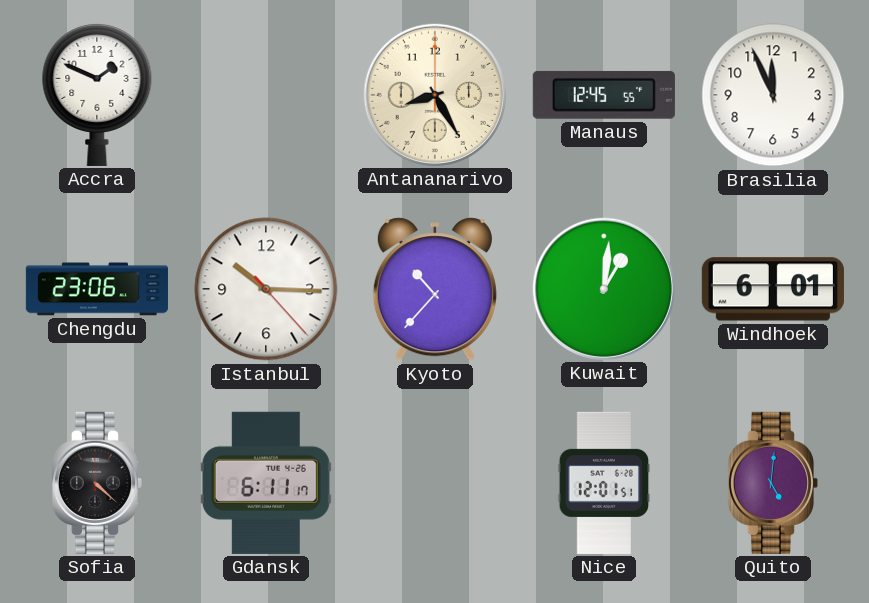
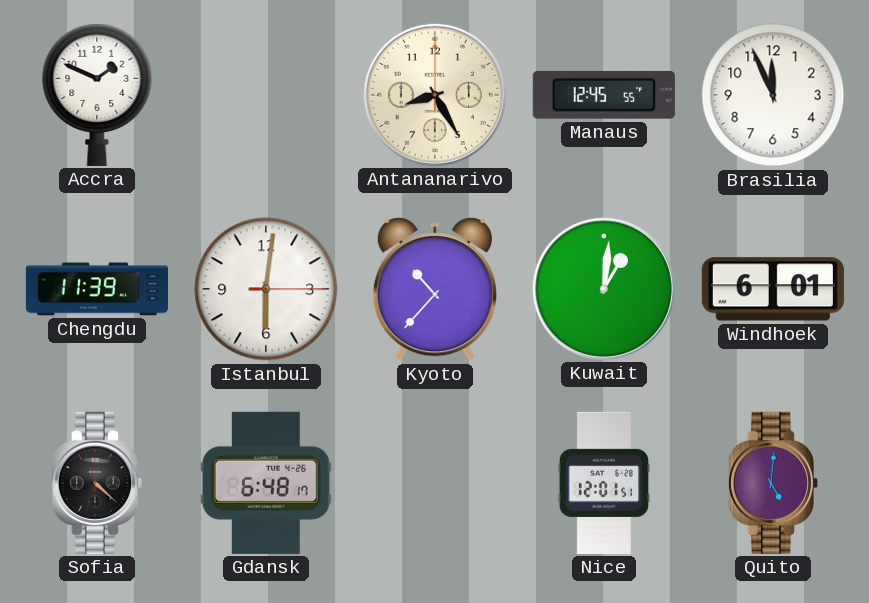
Chengdu: 23:06 -> 11:39 (97, 289)
Istanbul: 10:15 -> 6:01 (266, 289)
Gdansk: 6:11 -> 6:48 (266, 483)
